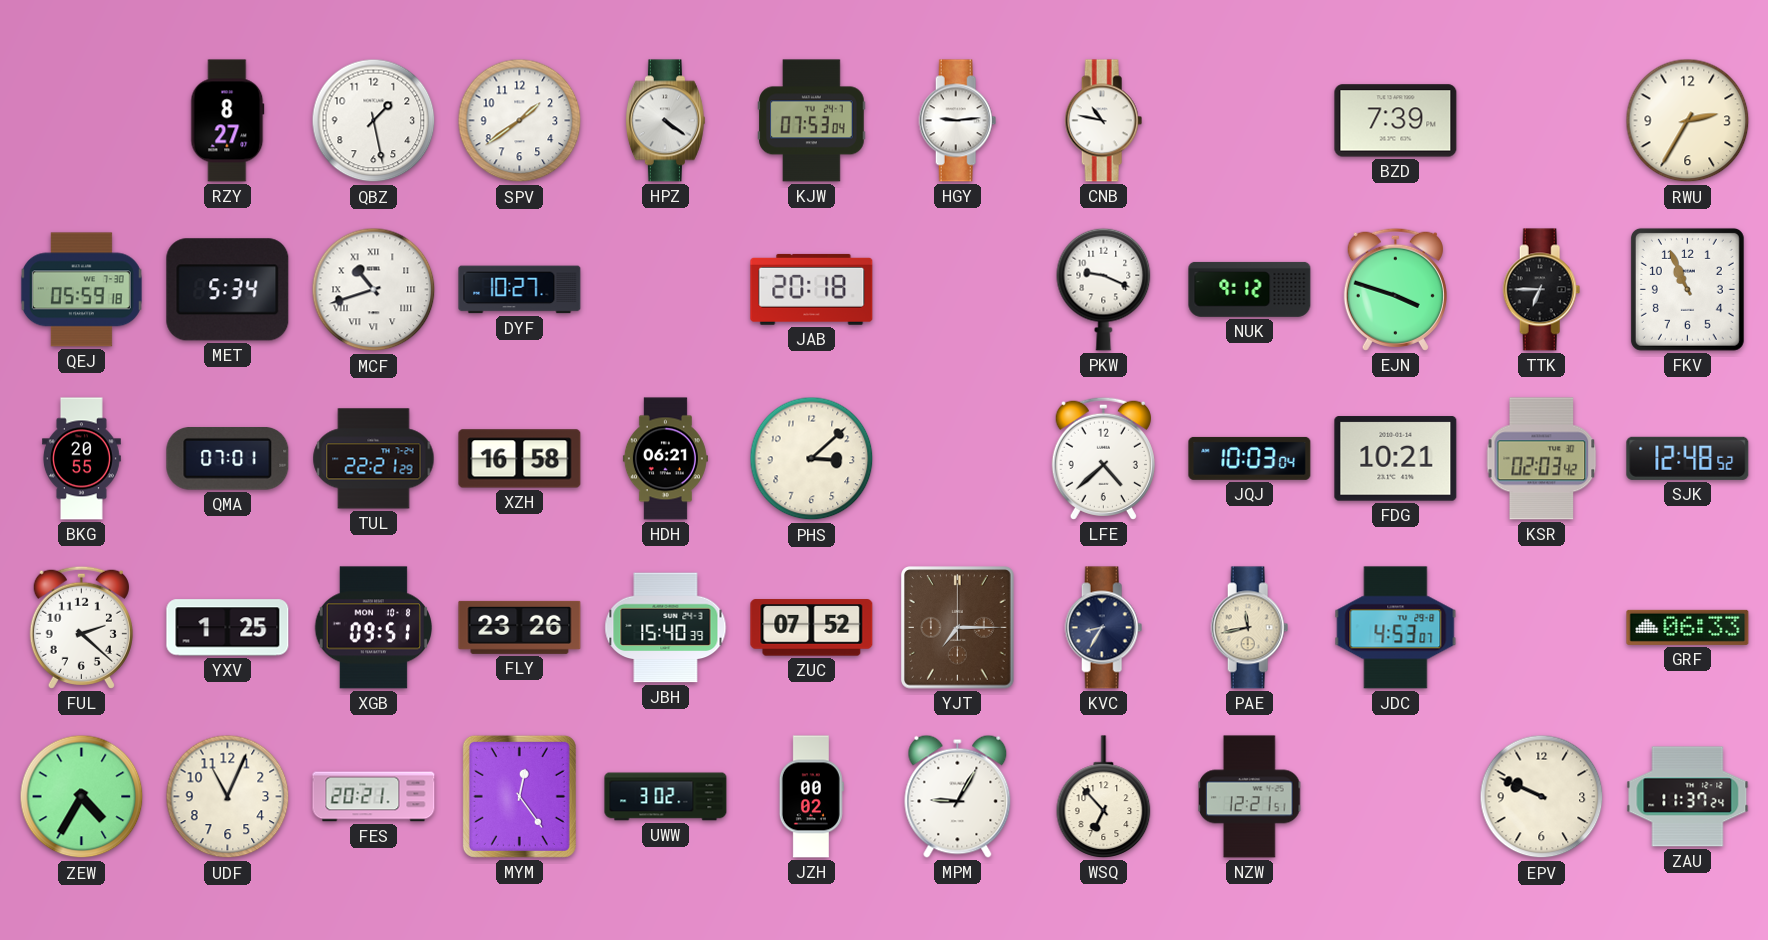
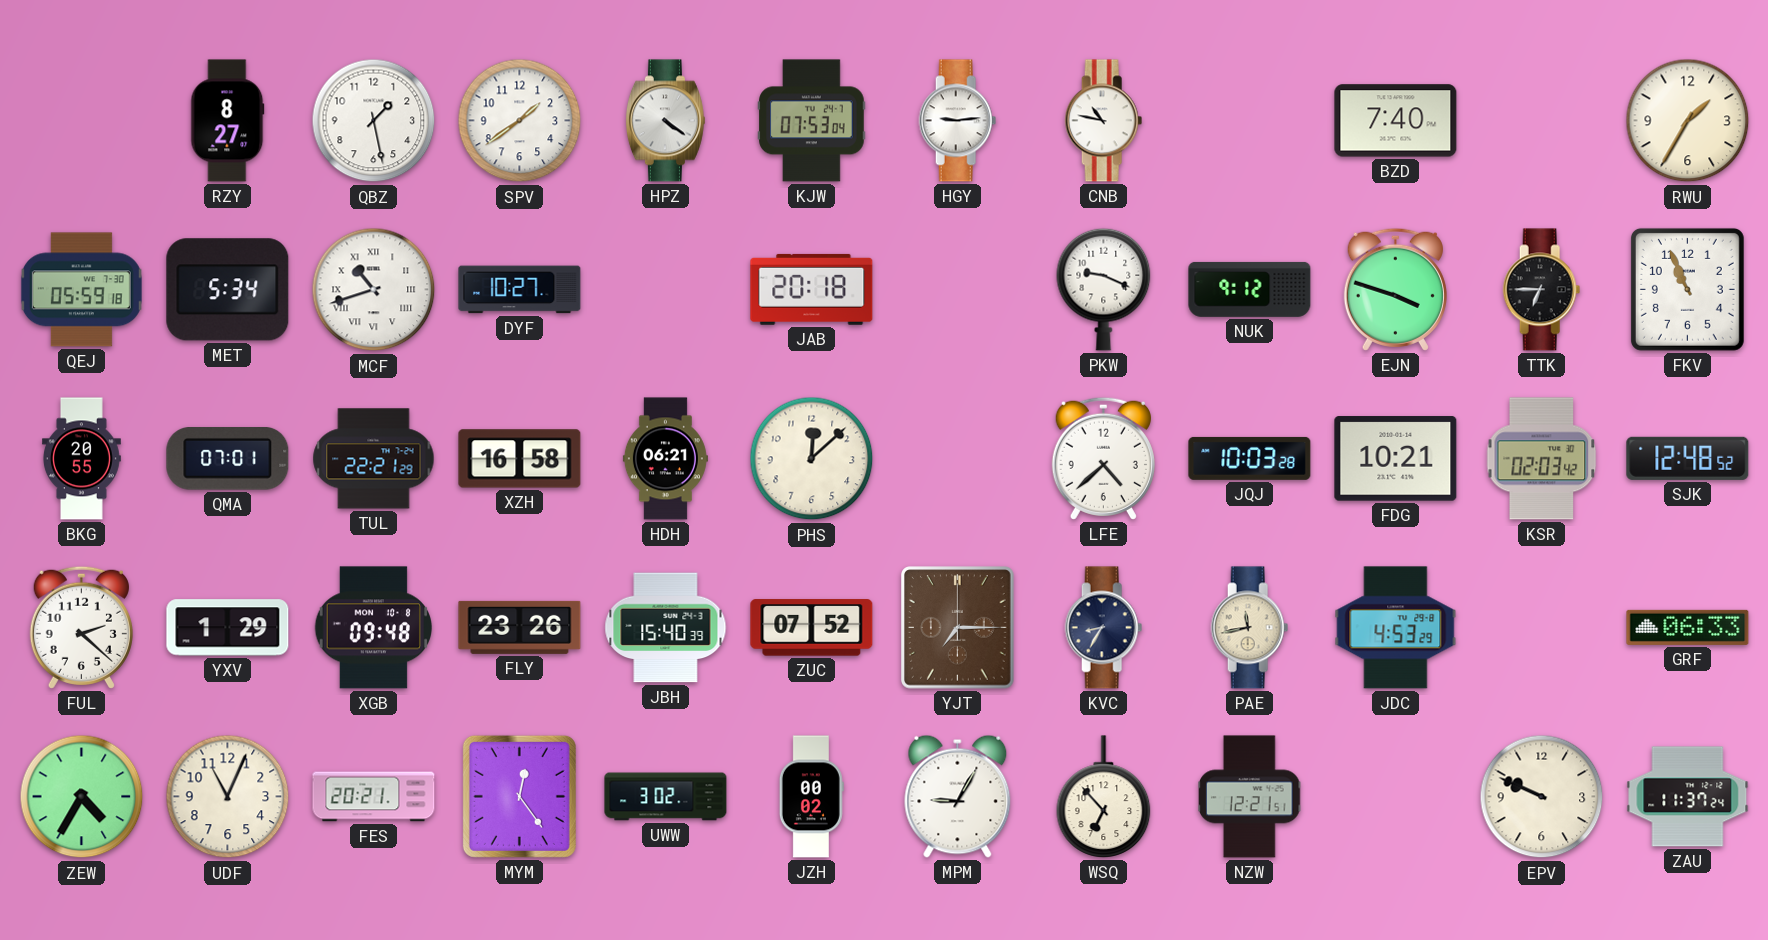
BZD: 7:39 -> 7:40 (1396, 121)
RWU: 2:35 -> 1:35 (1688, 121)
PHS: 3:08 -> 12:08 (812, 459)
JQJ: 10:03:04 -> 10:03:28 (1250, 458)
YXV: 1:25 -> 1:29 (228, 628)
XGB: 09:51 -> 09:48 (373, 628)
JDC: 4:53:07 -> 4:53:29 (1396, 628)
